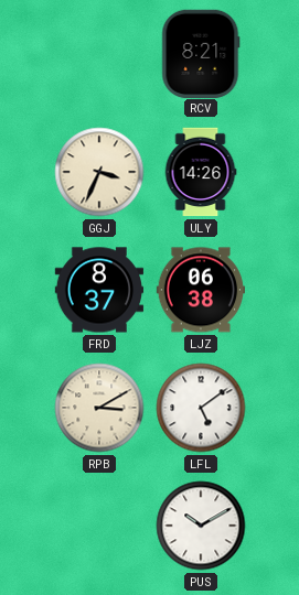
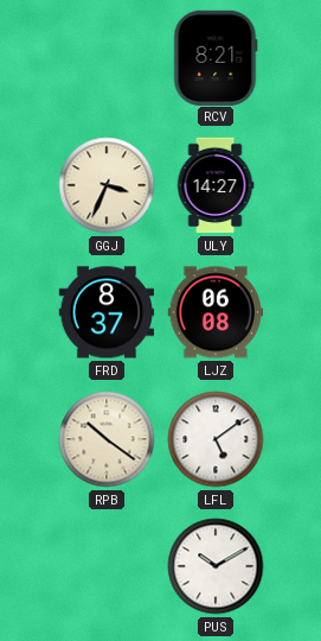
ULY: 14:26 -> 14:27 (216, 185)
LJZ: 06:38 -> 06:08 (214, 312)
RPB: 3:10 -> 10:21 (107, 439)
